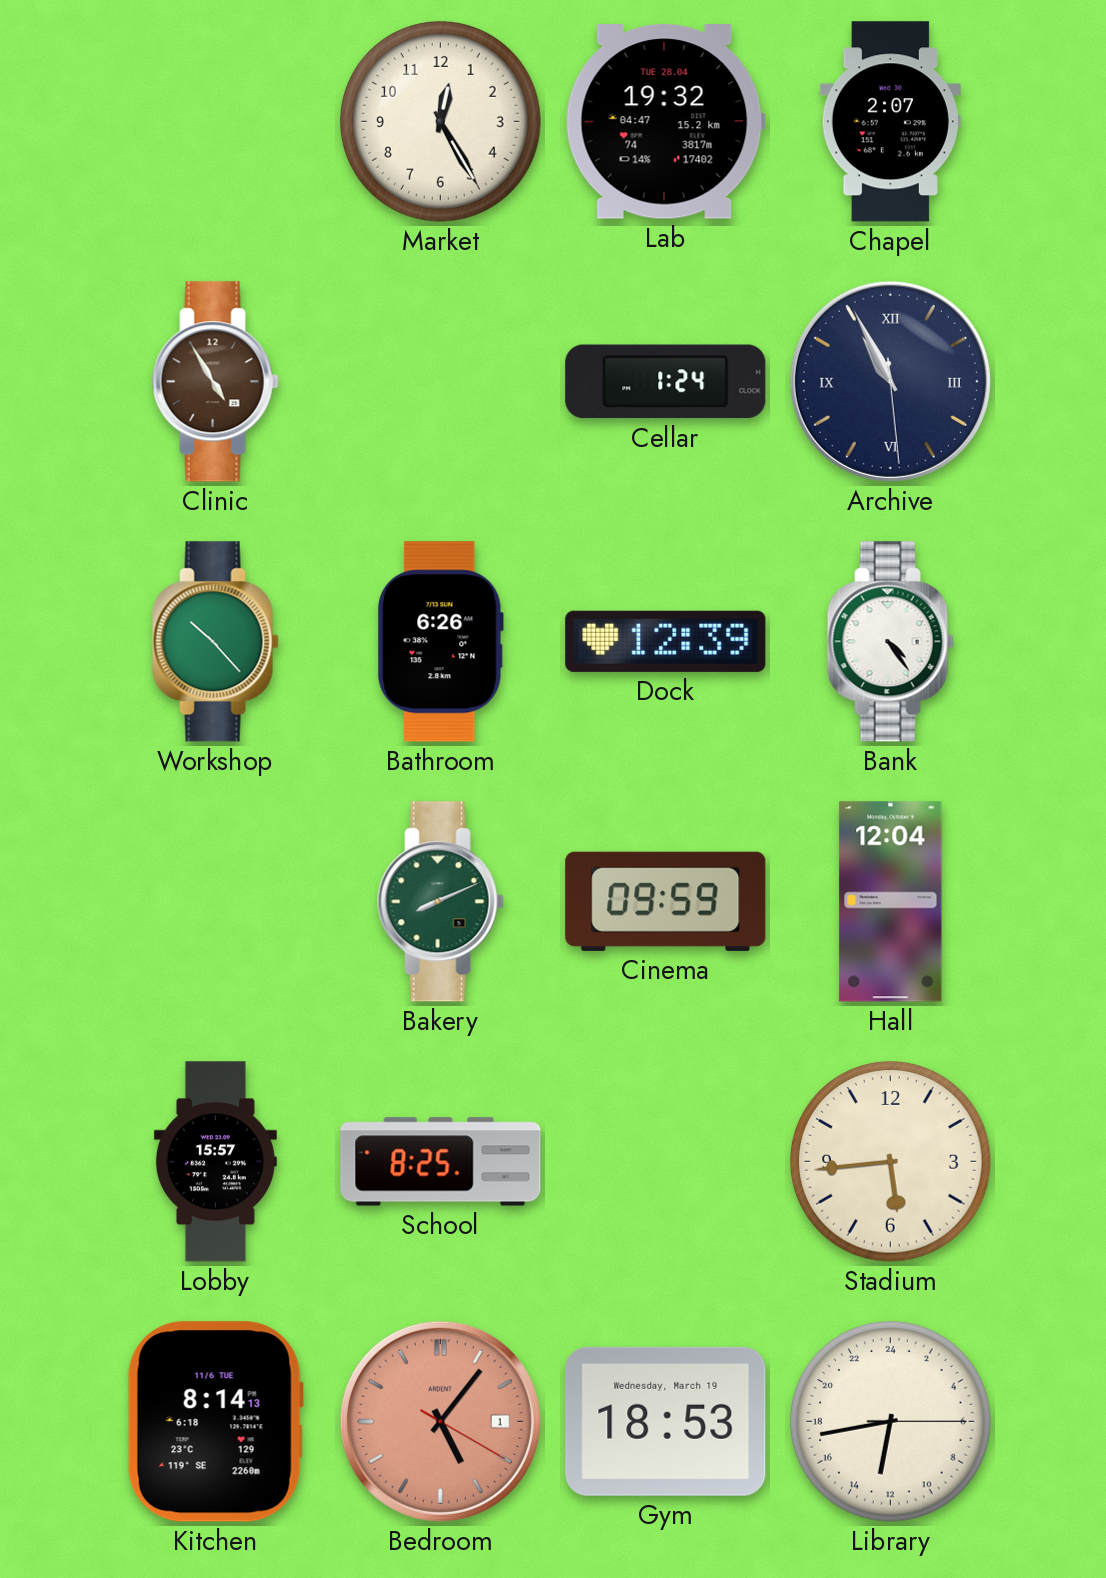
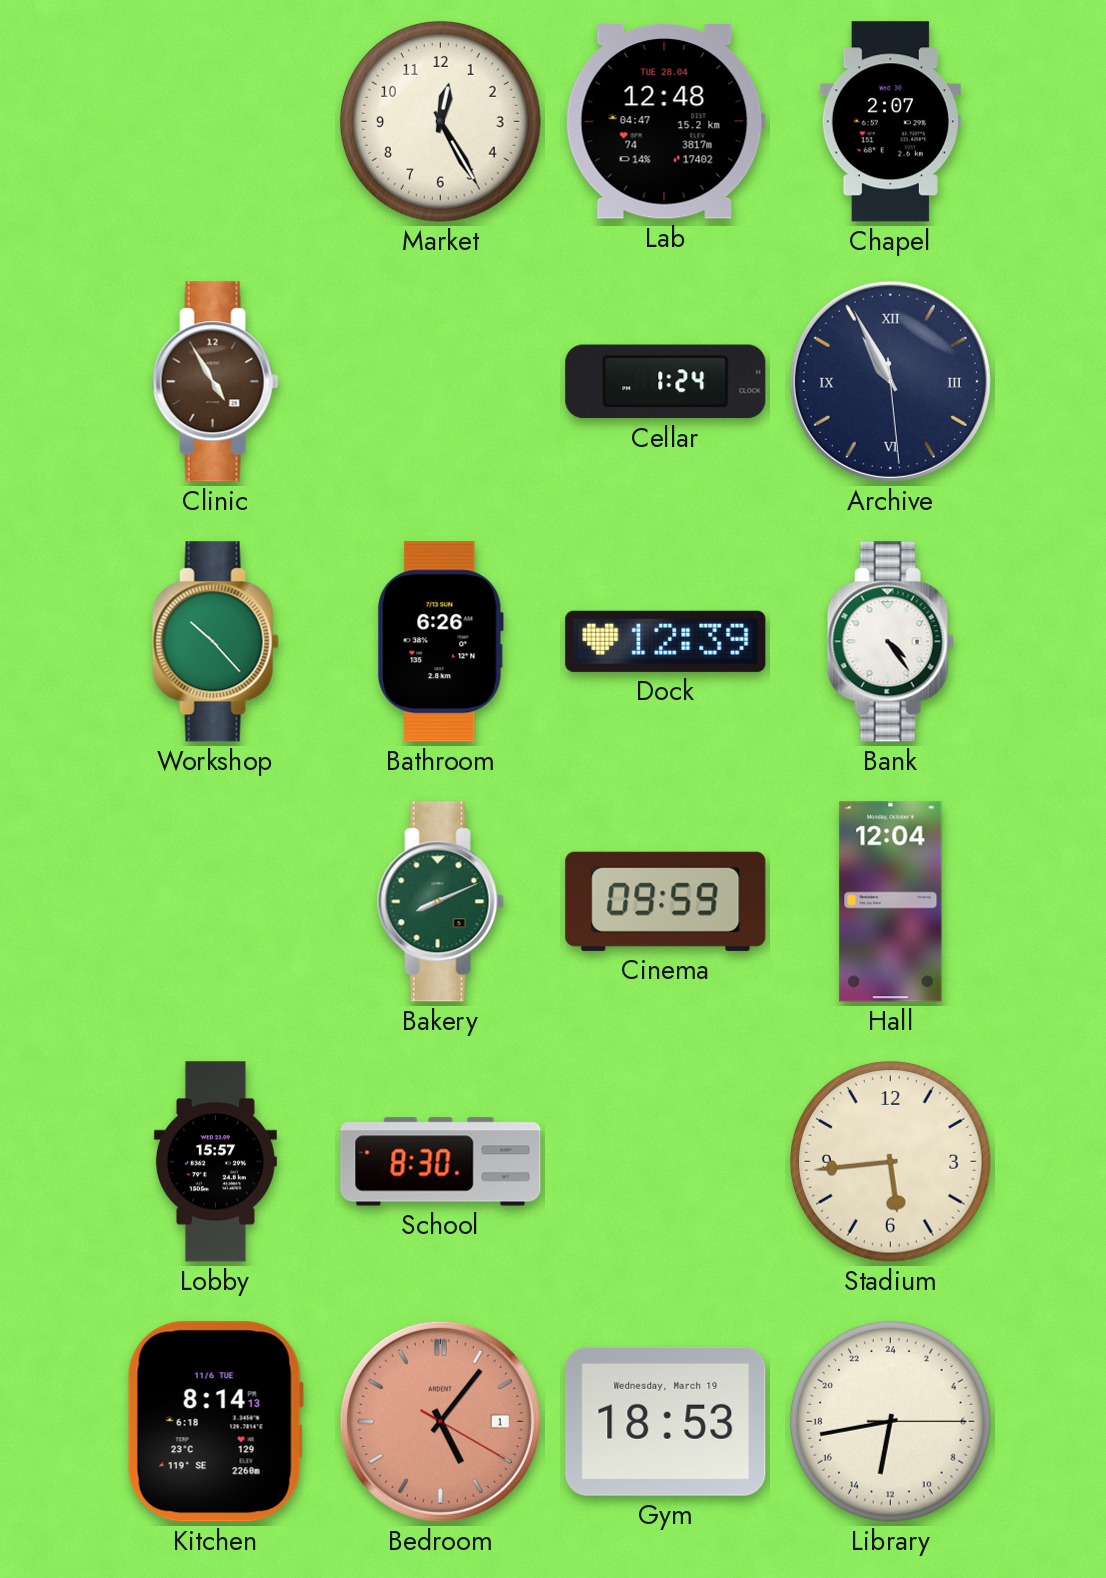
Lab: 19:32 -> 12:48 (665, 122)
School: 8:25 -> 8:30 (441, 1162)
